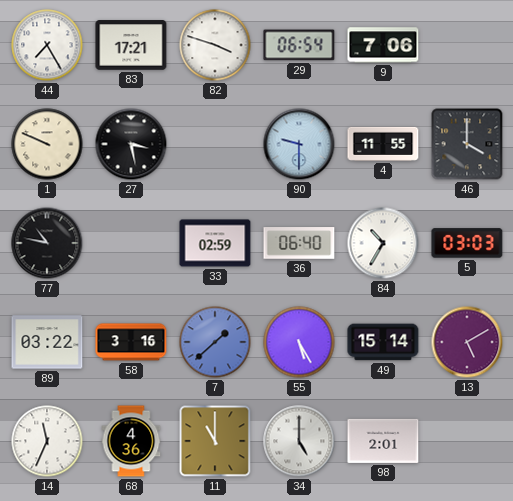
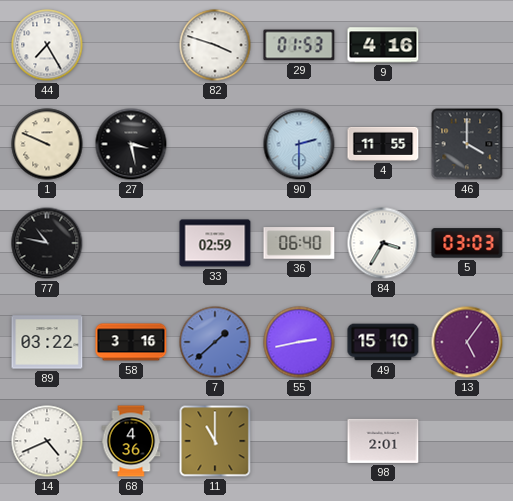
83: 17:21 -> none (131, 45)
29: 06:54 -> 01:53 (299, 45)
9: 7:06 -> 4:16 (383, 45)
90: 9:30 -> 2:30 (299, 144)
84: 10:35 -> 3:35 (383, 243)
55: 5:25 -> 2:43 (299, 342)
49: 15:14 -> 15:10 (383, 342)
13: 5:10 -> 5:06 (467, 342)
14: 11:34 -> 4:41 (47, 441)
34: 5:00 -> none (299, 441)
